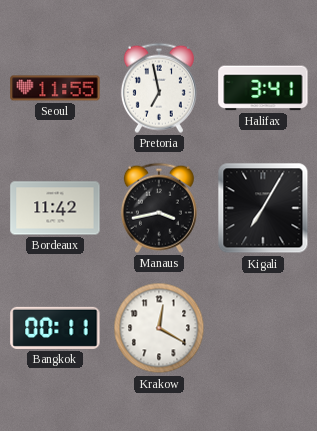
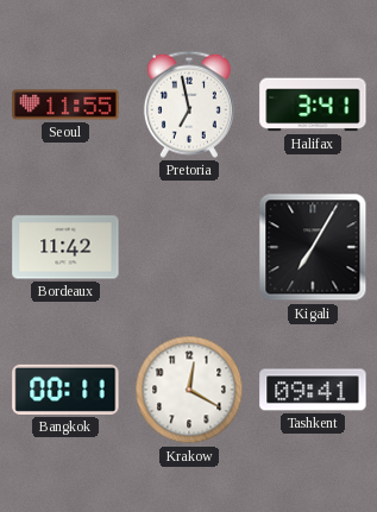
Manaus: 3:43 -> none (159, 208)
Tashkent: none -> 09:41 (313, 390)
